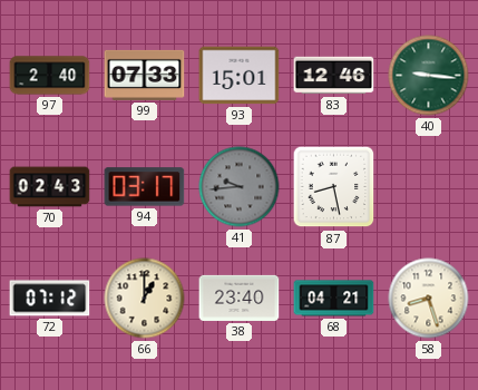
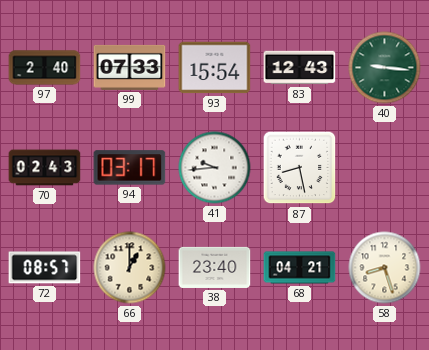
93: 15:01 -> 15:54 (215, 68)
83: 12:46 -> 12:43 (300, 68)
41 dial: grey -> white (215, 168)
72: 07:12 -> 08:57 (45, 268)
